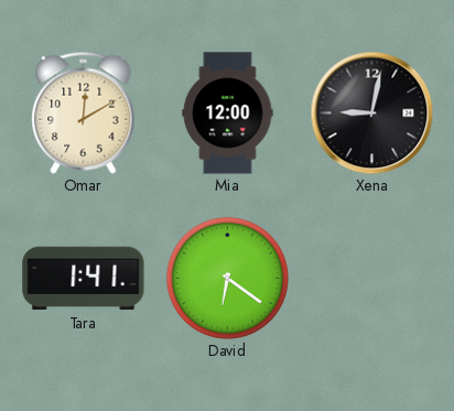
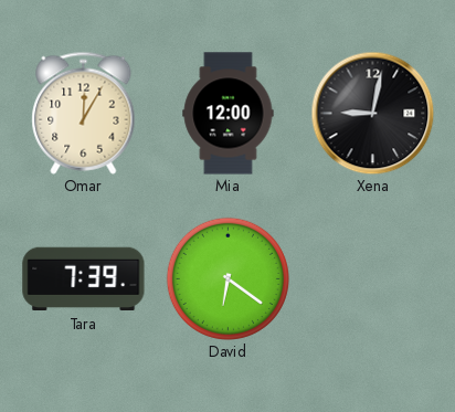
Omar: 12:10 -> 12:05 (84, 113)
Tara: 1:41 -> 7:39 (84, 279)
